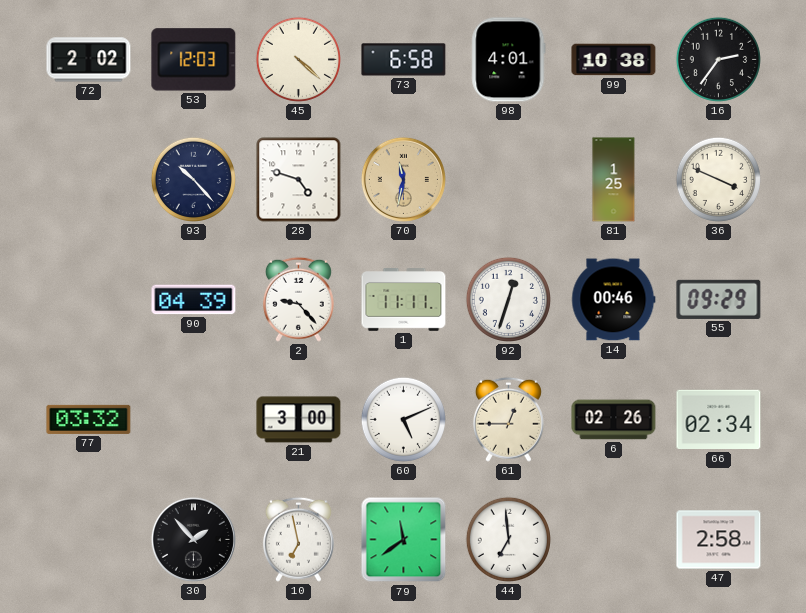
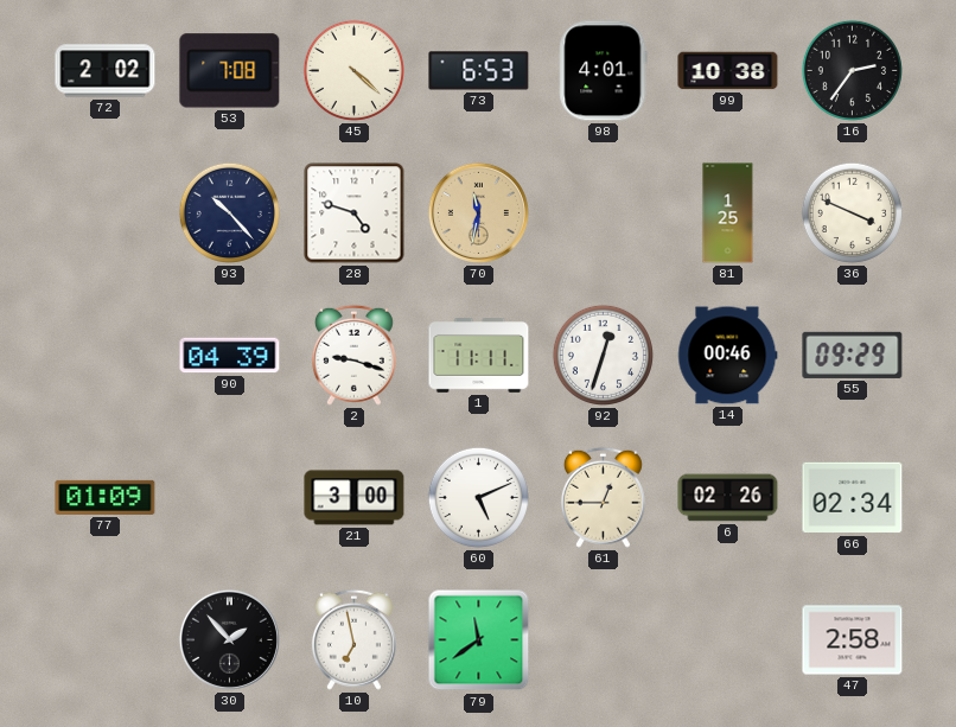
53: 12:03 -> 7:08 (230, 71)
73: 6:58 -> 6:53 (479, 71)
2: 9:23 -> 9:18 (353, 355)
77: 03:32 -> 01:09 (106, 497)
44: 6:59 -> none (508, 539)
